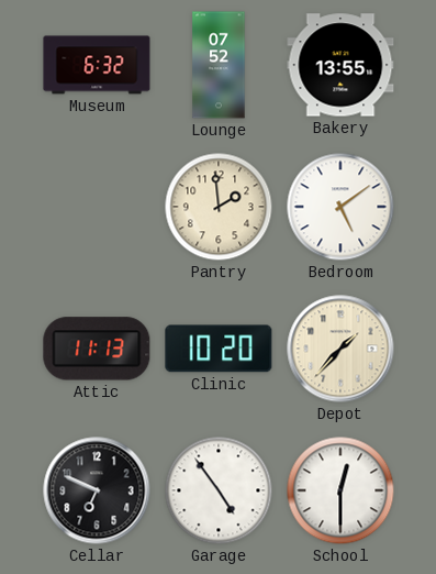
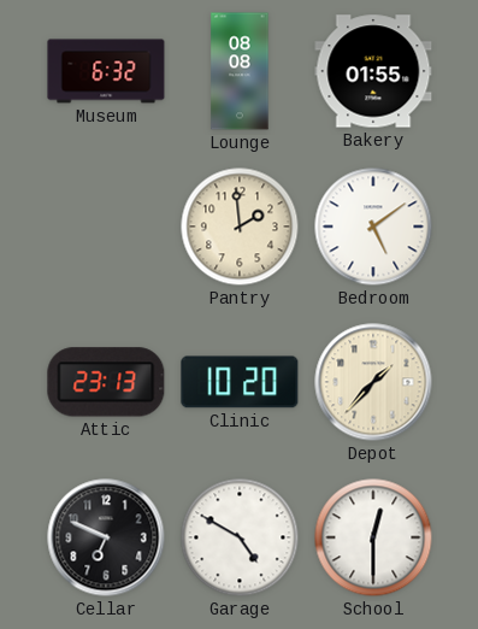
Lounge: 07:52 -> 08:08 (240, 71)
Bakery: 13:55 -> 01:55 (373, 71)
Attic: 11:13 -> 23:13 (106, 382)
Garage: 4:54 -> 4:50 (240, 537)
